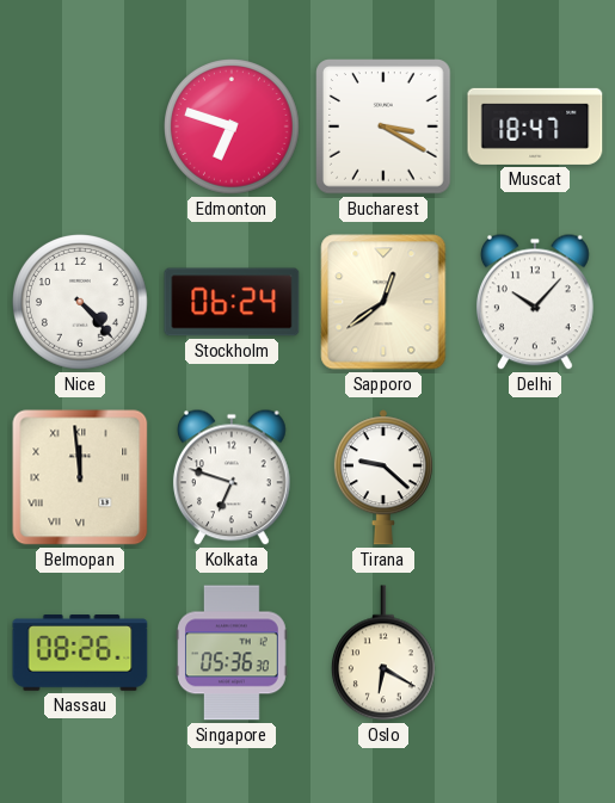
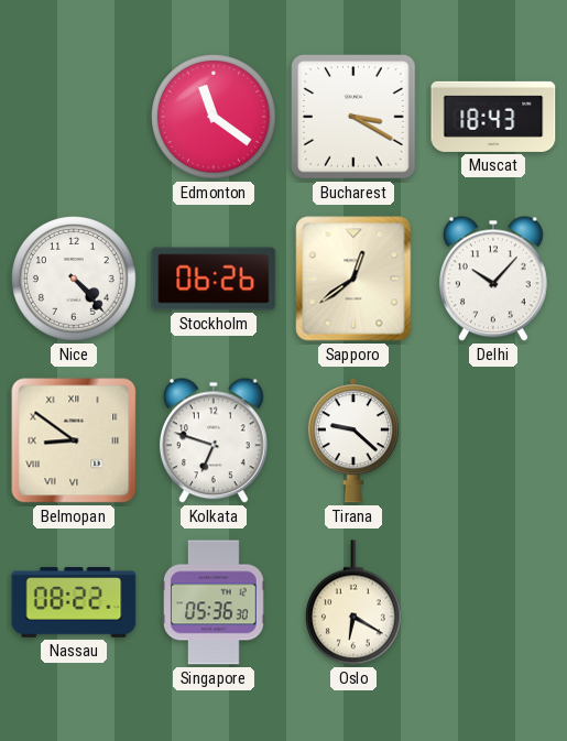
Edmonton: 6:48 -> 11:21 (215, 118)
Muscat: 18:47 -> 18:43 (493, 117)
Stockholm: 06:24 -> 06:26 (214, 279)
Belmopan: 11:59 -> 8:51 (74, 440)
Nassau: 08:26 -> 08:22 (74, 602)
